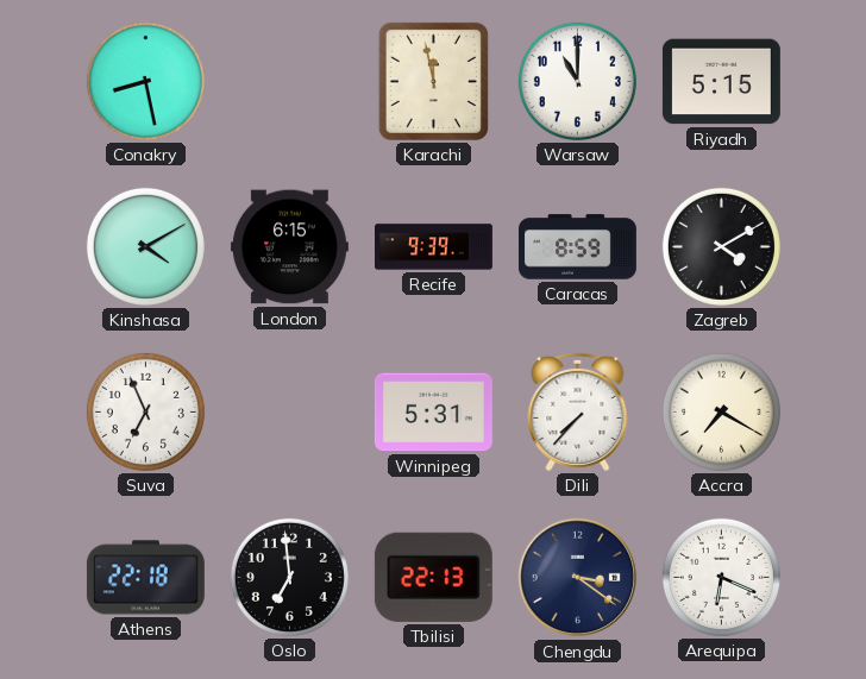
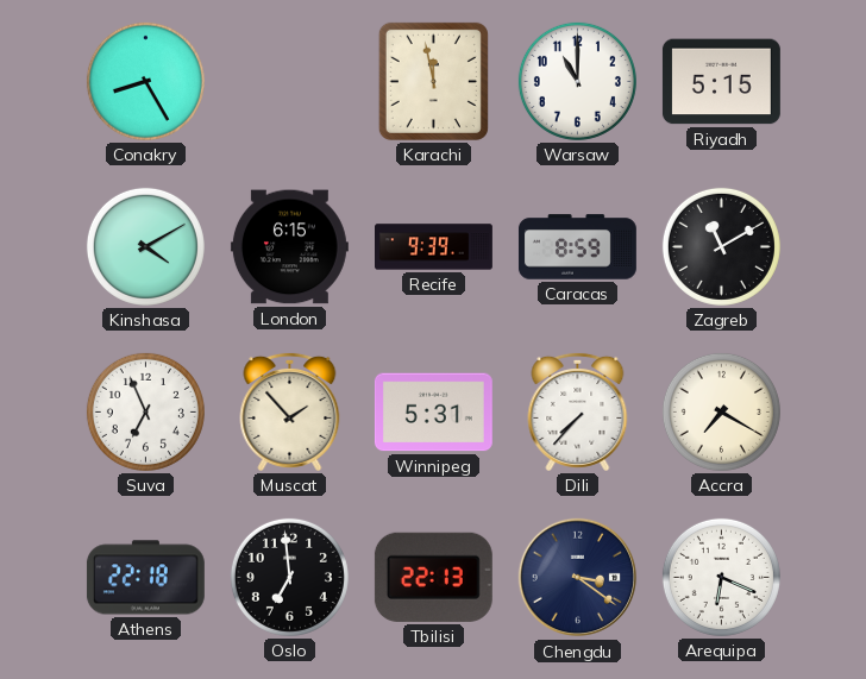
Conakry: 8:28 -> 8:25 (145, 81)
Zagreb: 4:10 -> 11:10 (721, 246)
Muscat: none -> 1:53 (290, 411)
